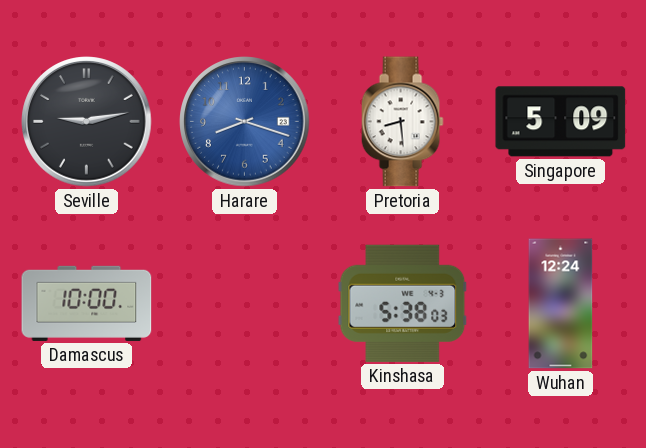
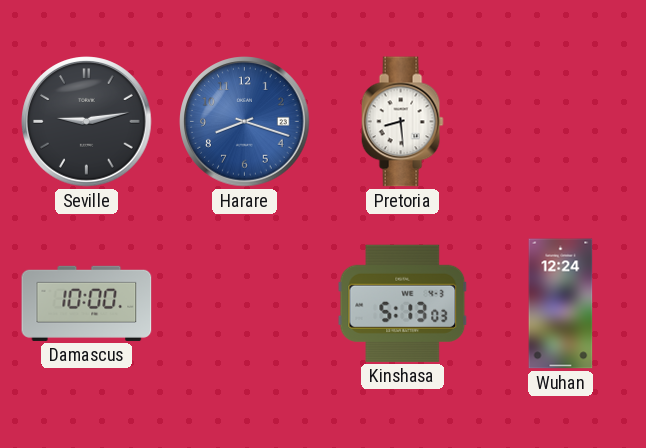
Singapore: 5:09 -> none (561, 122)
Kinshasa: 5:38 -> 5:13 (403, 303)
